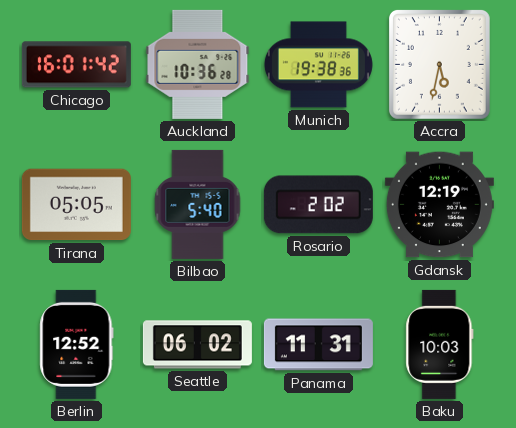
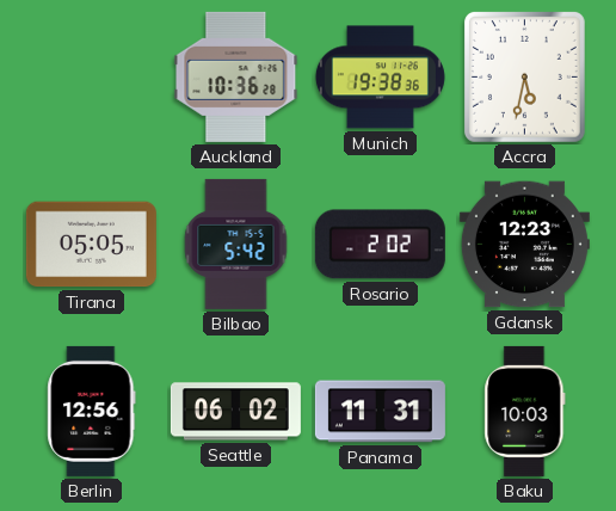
Chicago: 16:01 -> none (76, 65)
Bilbao: 5:40 -> 5:42 (236, 244)
Gdansk: 12:19 -> 12:23 (524, 245)
Berlin: 12:52 -> 12:56 (92, 411)
